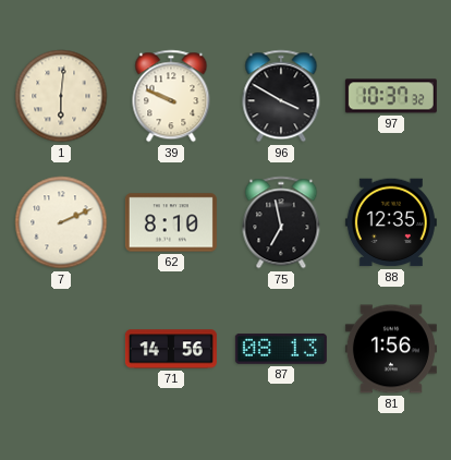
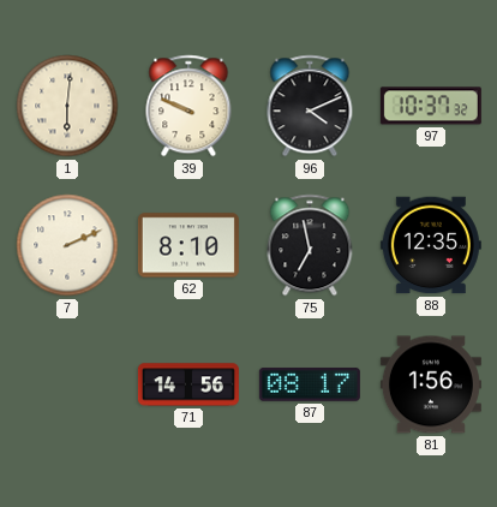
96: 3:50 -> 4:11 (310, 106)
87: 08:13 -> 08:17 (310, 384)
